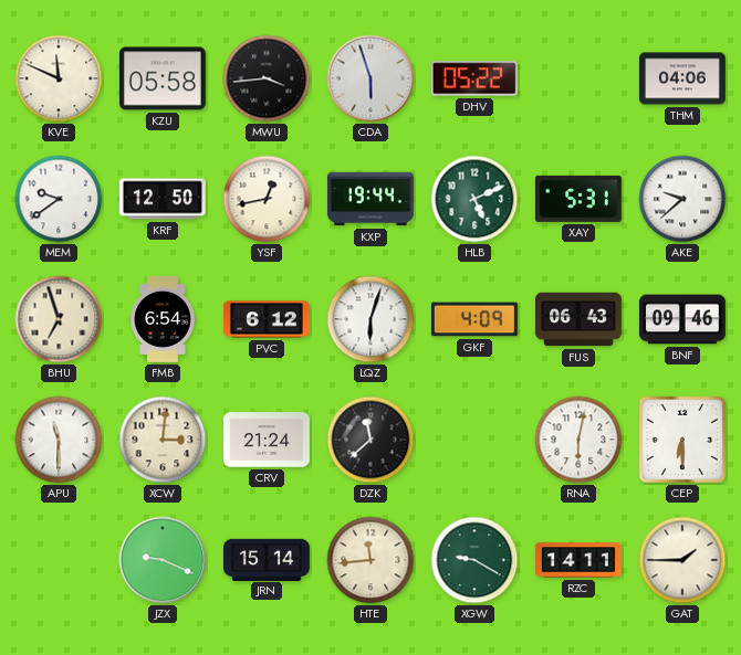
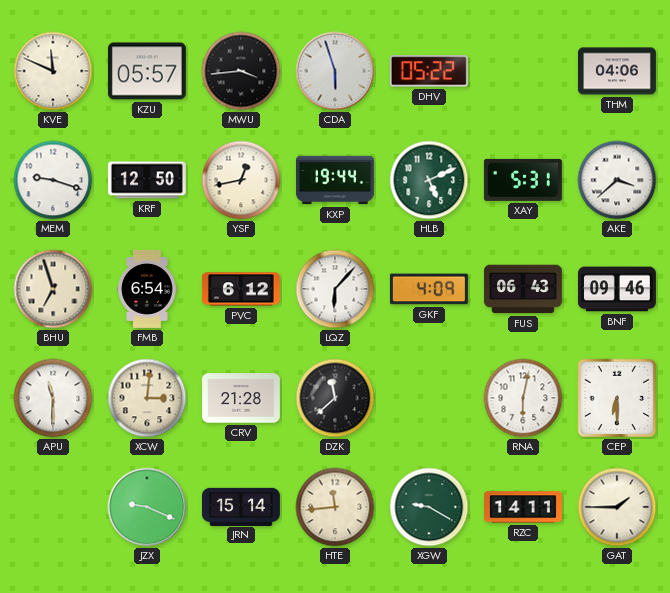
KZU: 05:58 -> 05:57 (147, 71)
MEM: 9:39 -> 9:18 (53, 180)
AKE: 9:38 -> 3:38 (617, 180)
LQZ: 6:03 -> 6:07 (335, 289)
CRV: 21:24 -> 21:28 (241, 398)
